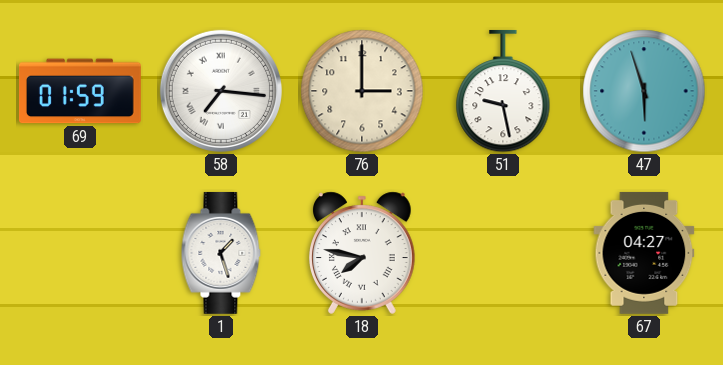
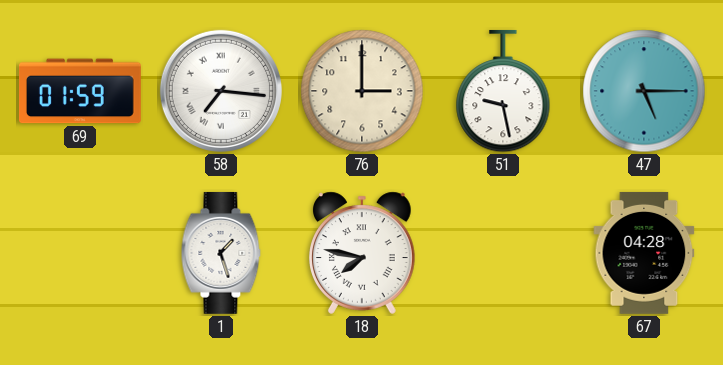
47: 5:57 -> 5:15 (644, 91)
67: 04:27 -> 04:28 (644, 253)
